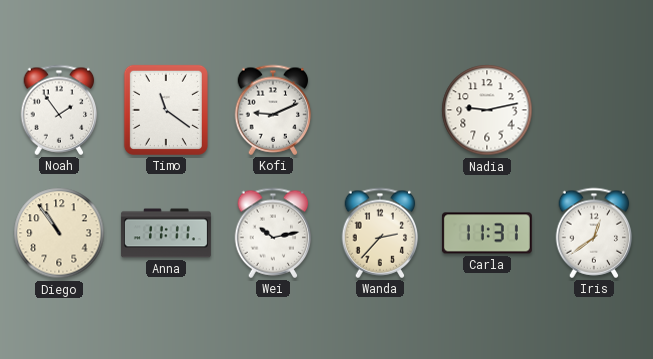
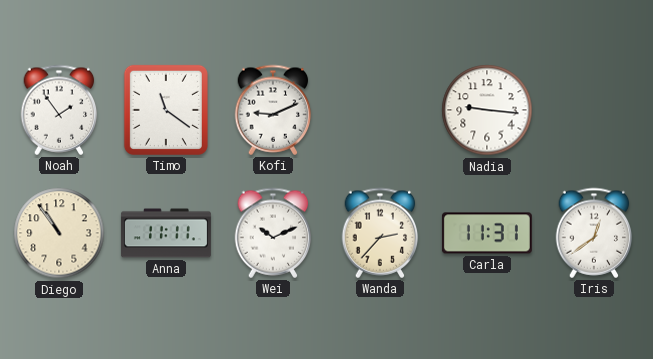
Nadia: 9:13 -> 9:16 (487, 110)
Wei: 10:13 -> 10:11 (273, 233)
